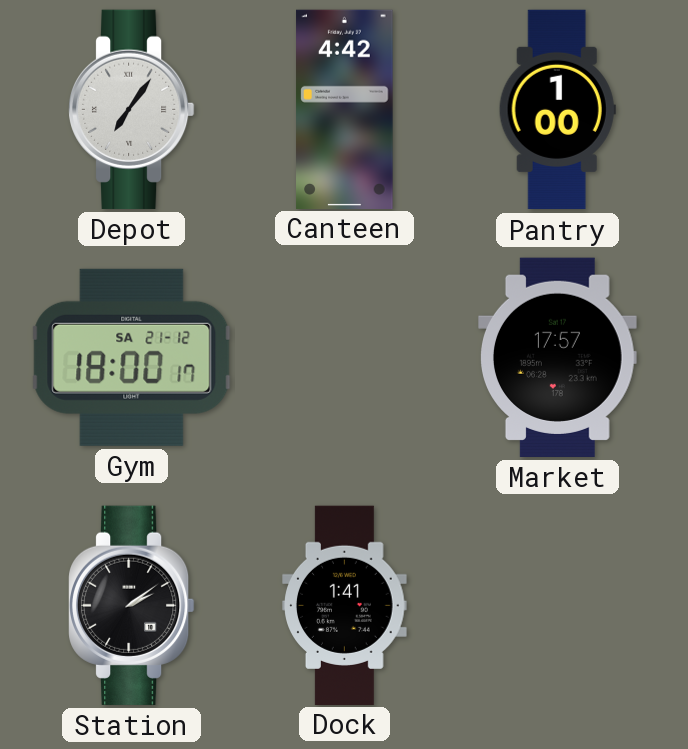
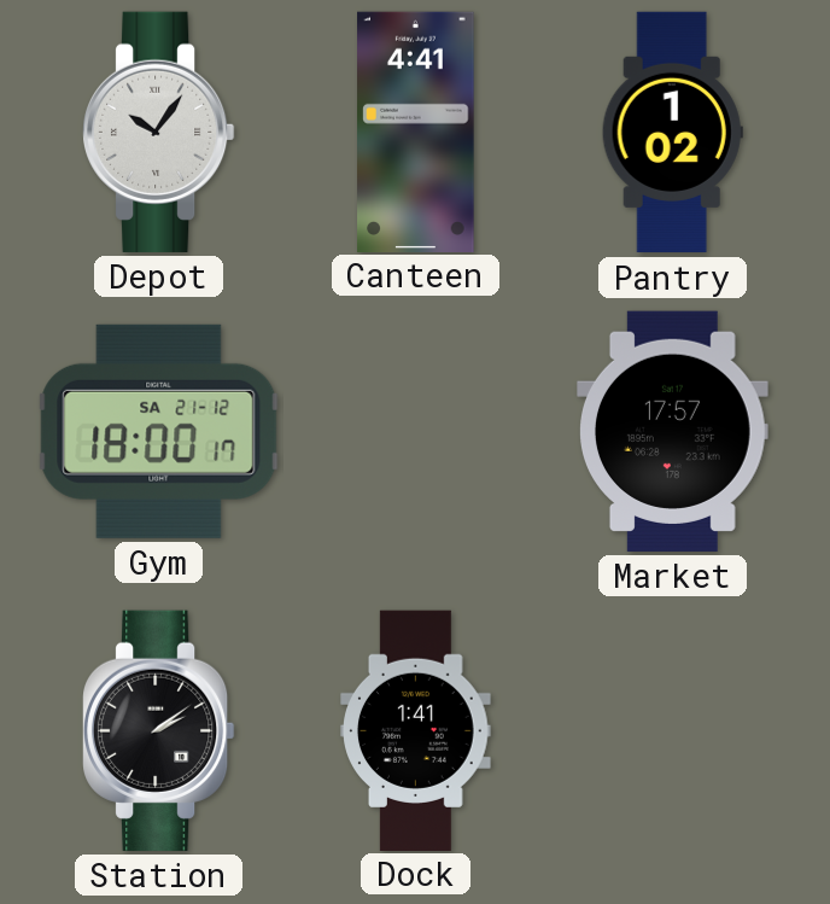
Depot: 7:06 -> 10:06 (159, 132)
Canteen: 4:42 -> 4:41 (416, 132)
Pantry: 1:00 -> 1:02 (672, 133)
